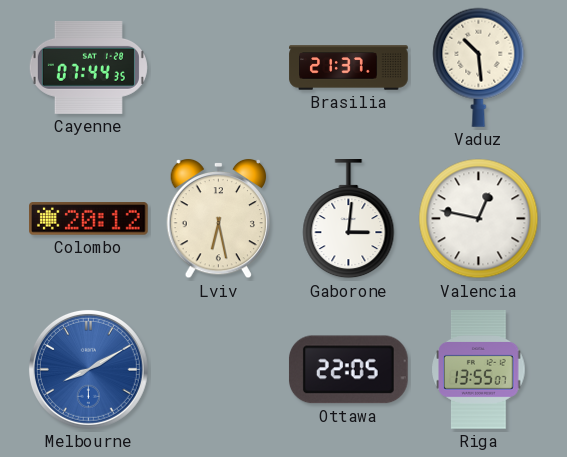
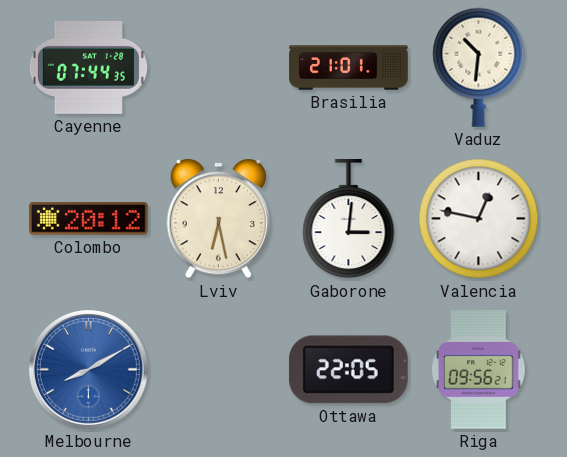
Brasilia: 21:37 -> 21:01 (349, 68)
Vaduz: 10:29 -> 10:31 (479, 67)
Riga: 13:55 -> 09:56 (479, 370)
